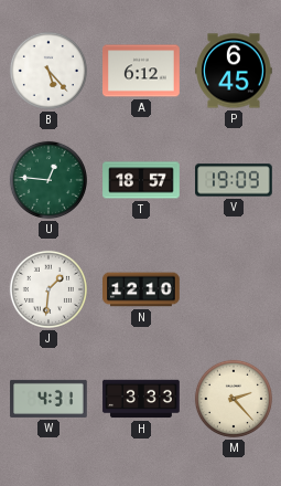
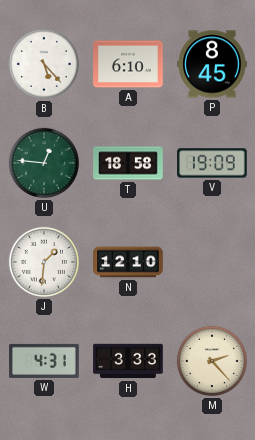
A: 6:12 -> 6:10 (128, 64)
P: 6:45 -> 8:45 (212, 64)
T: 18:57 -> 18:58 (128, 163)
